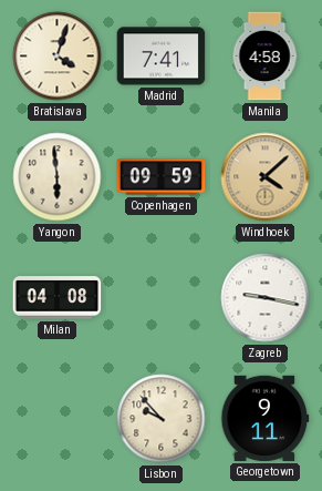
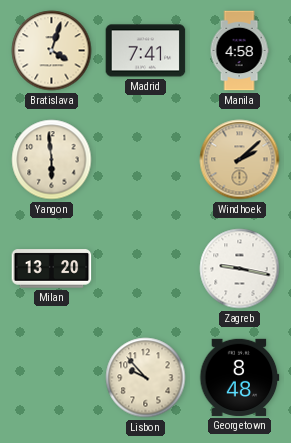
Copenhagen: 09:59 -> none (162, 177)
Windhoek: 4:08 -> 2:08 (240, 160)
Milan: 04:08 -> 13:20 (52, 269)
Georgetown: 9:11 -> 8:48 (240, 377)
